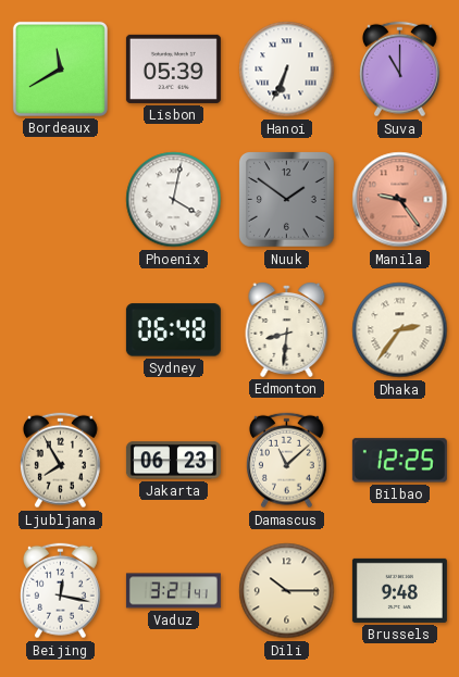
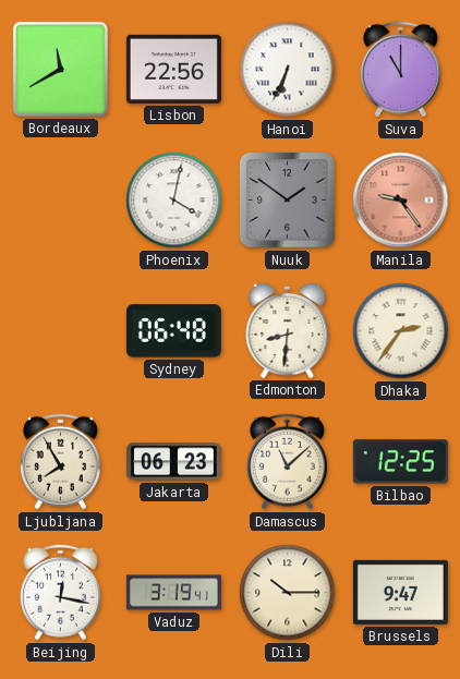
Lisbon: 05:39 -> 22:56 (173, 69)
Vaduz: 3:21 -> 3:19 (173, 593)
Brussels: 9:48 -> 9:47 (400, 592)
